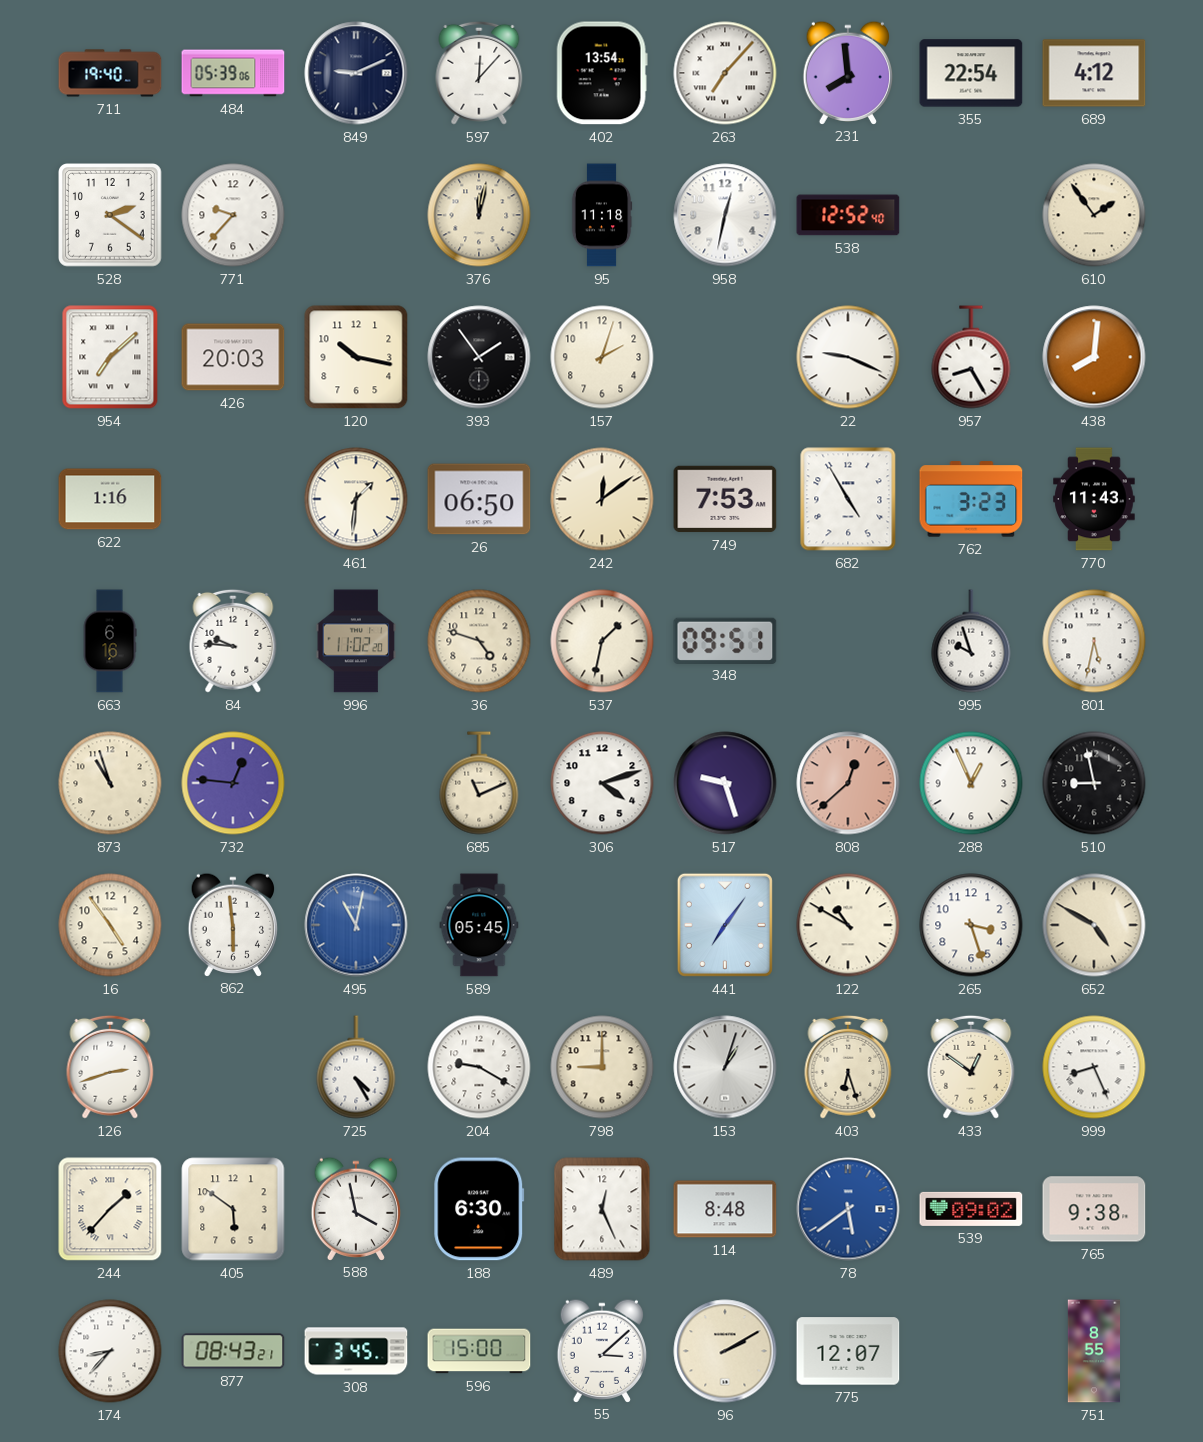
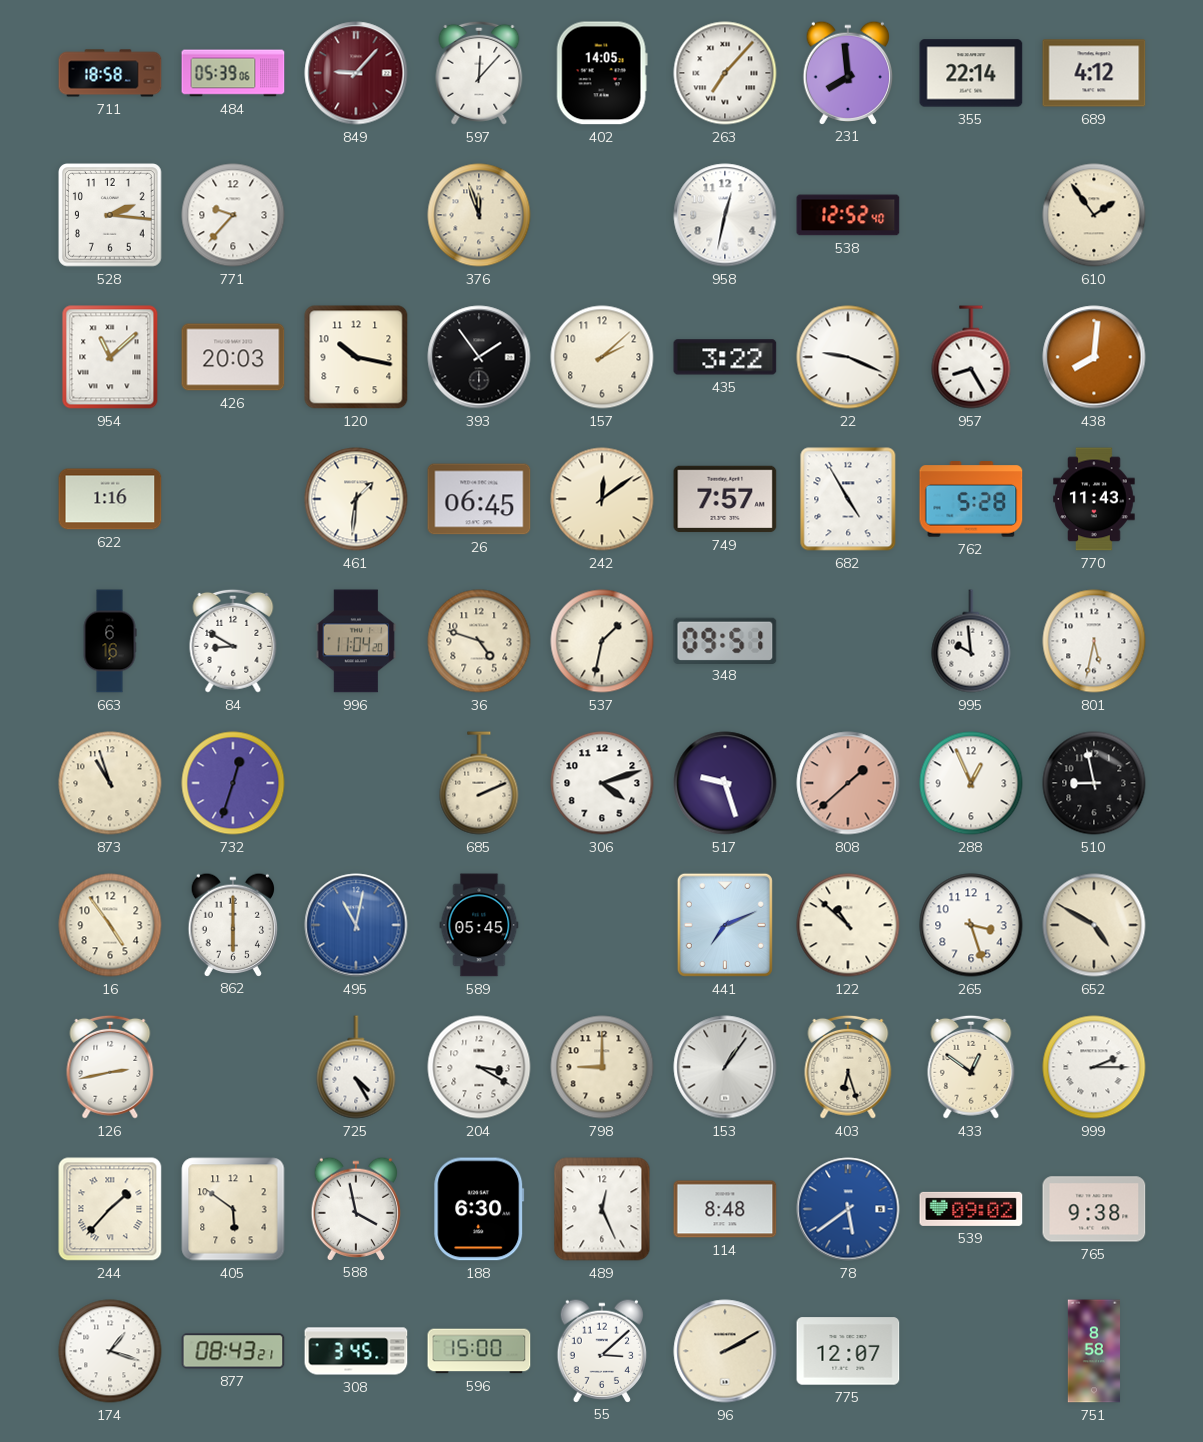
711: 19:40 -> 18:58 (110, 73)
849: 9:11 -> 9:07 (356, 73)
849 dial: navy -> burgundy (356, 73)
402: 13:54 -> 14:05 (602, 73)
355: 22:54 -> 22:14 (971, 73)
528: 2:21 -> 2:16 (111, 216)
376: 12:02 -> 11:57 (479, 215)
95: 11:18 -> none (602, 215)
954: 7:08 -> 11:08 (110, 357)
157: 2:03 -> 2:08 (602, 357)
435: none -> 3:22 (725, 357)
26: 06:50 -> 06:45 (479, 499)
749: 7:53 -> 7:57 (725, 499)
762: 3:23 -> 5:28 (971, 499)
84: 9:46 -> 8:50 (233, 641)
996: 11:02 -> 11:04 (356, 641)
995: 9:57 -> 9:59 (971, 641)
732: 12:46 -> 12:33 (233, 783)
685: 11:11 -> 2:11 (479, 783)
808: 12:38 -> 1:38 (848, 783)
862: 5:59 -> 6:00 (233, 924)
441: 7:06 -> 7:11 (725, 925)
122: 10:50 -> 10:52 (848, 925)
126: 2:42 -> 2:43 (110, 1067)
204: 9:20 -> 3:20 (479, 1067)
153: 1:03 -> 1:06 (725, 1067)
999: 8:26 -> 2:15 (1094, 1067)
174: 8:37 -> 1:18 (110, 1351)
751: 8:55 -> 8:58 (1094, 1351)
